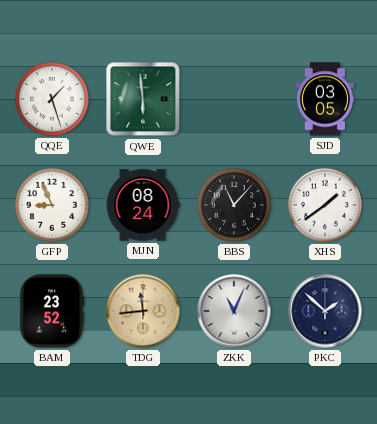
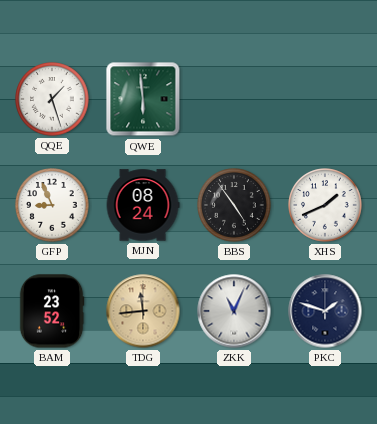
SJD: 03:05 -> none (325, 99)
BBS: 11:07 -> 4:54 (234, 205)
XHS: 1:39 -> 1:41 (325, 205)
PKC: 1:52 -> 1:48 (325, 311)
